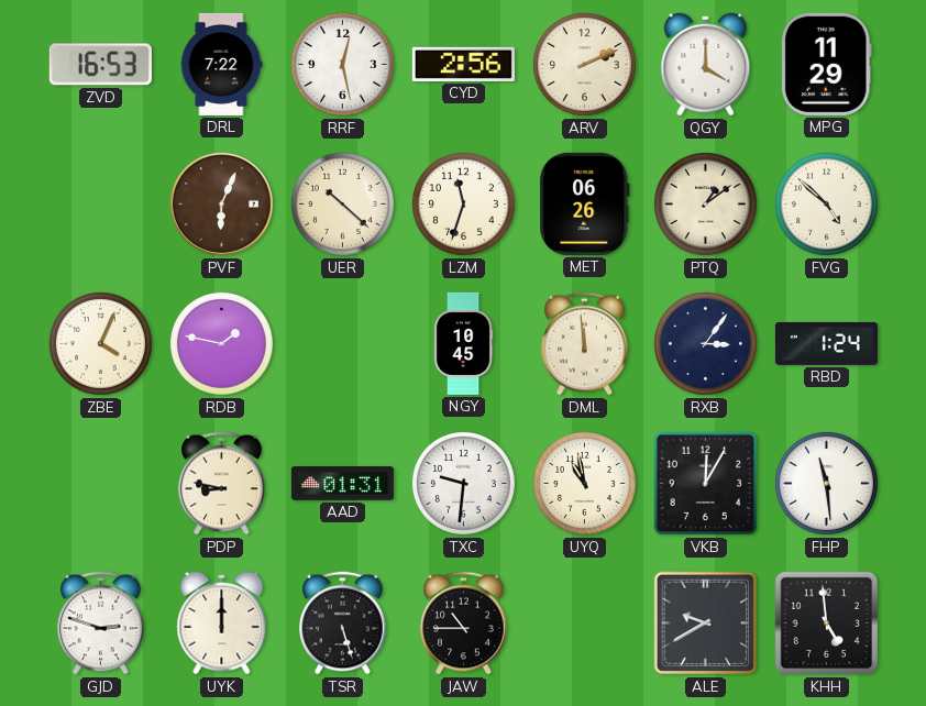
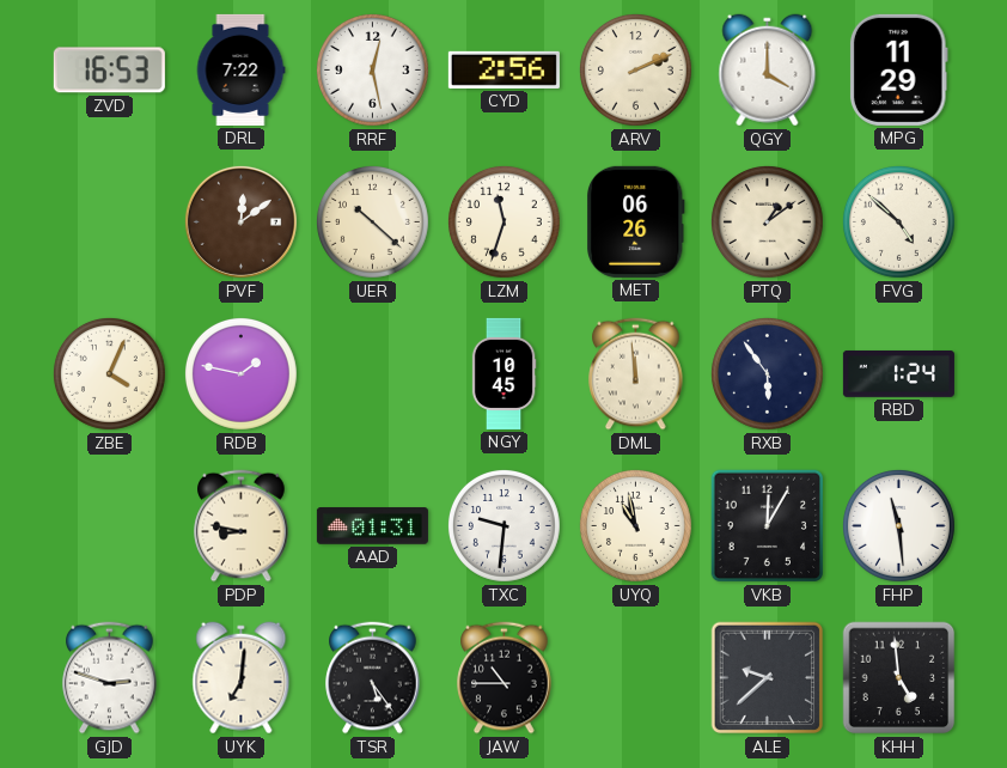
PVF: 6:04 -> 12:09 (240, 221)
RXB: 3:06 -> 5:54 (767, 373)
UYK: 12:00 -> 7:01 (242, 678)
TSR: 5:27 -> 5:24 (373, 678)
ALE: 9:40 -> 9:38 (768, 678)
